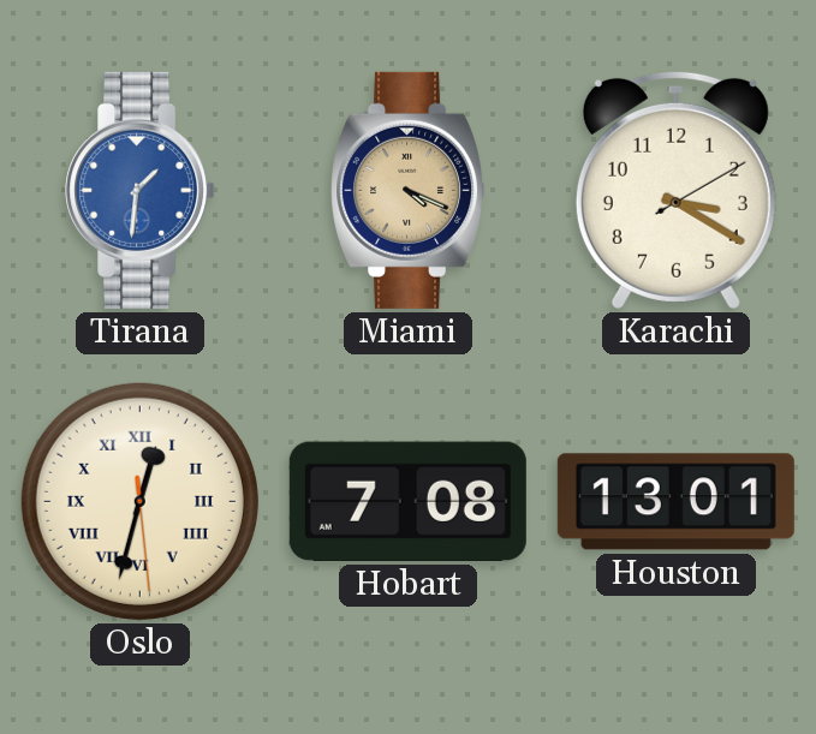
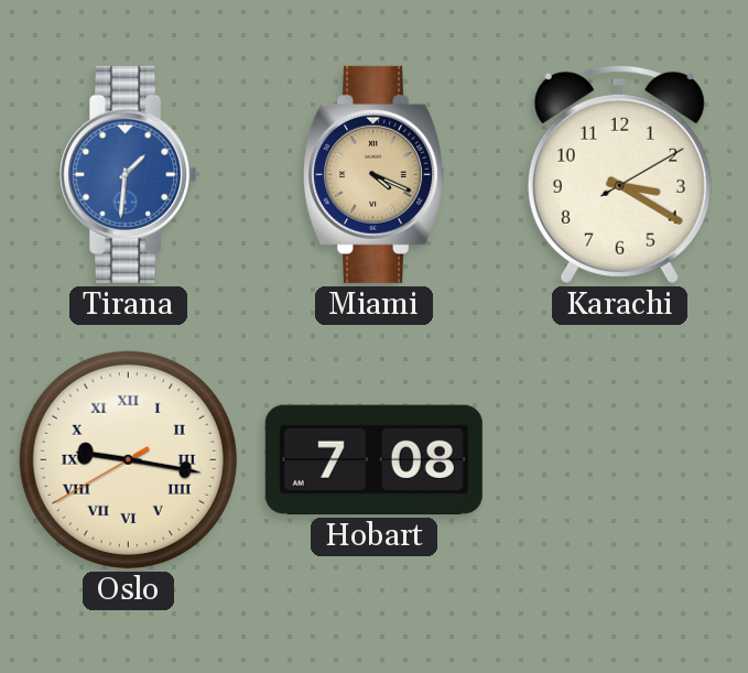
Oslo: 12:32 -> 9:16 (128, 459)
Houston: 13:01 -> none (675, 502)
